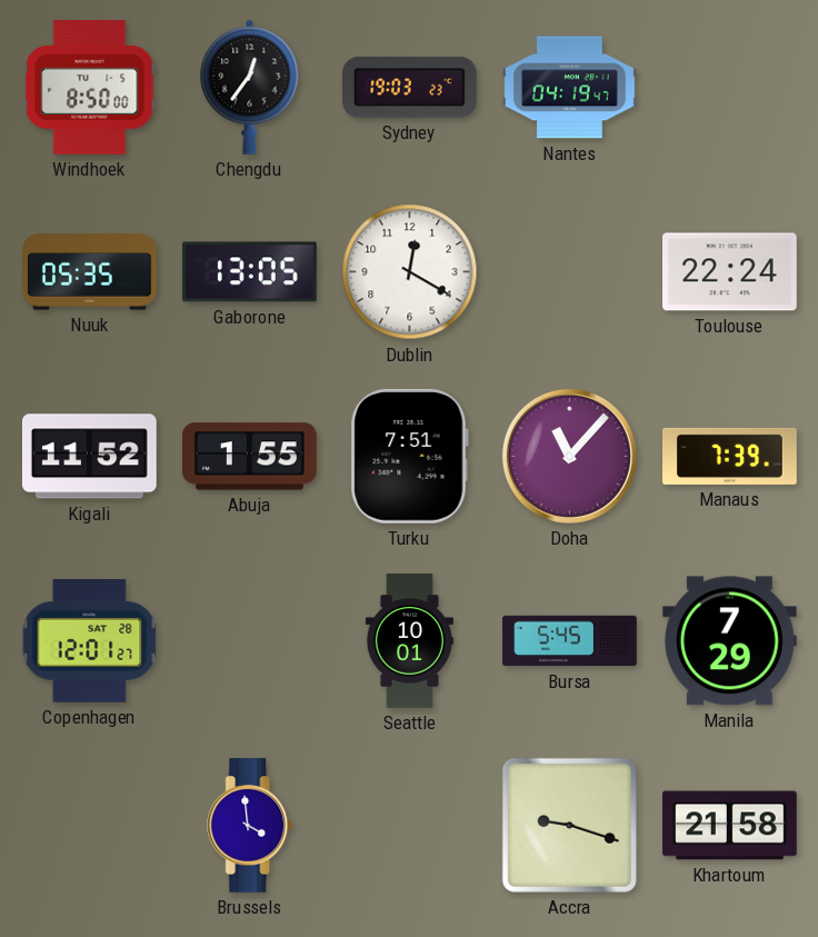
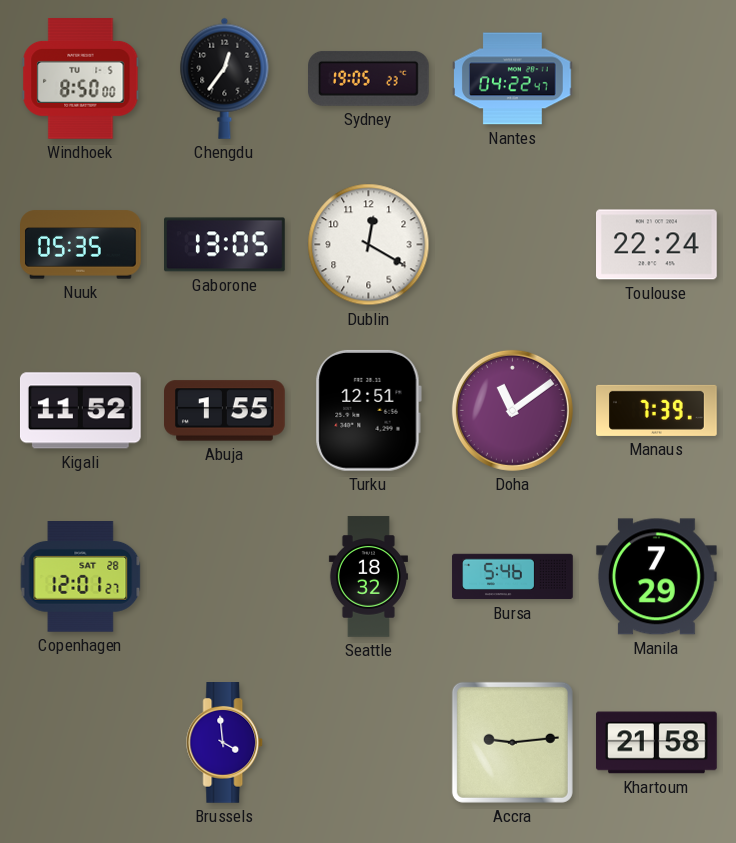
Sydney: 19:03 -> 19:05 (369, 78)
Nantes: 04:19 -> 04:22 (513, 79)
Turku: 7:51 -> 12:51 (368, 410)
Doha: 11:07 -> 11:09 (512, 410)
Seattle: 10:01 -> 18:32 (368, 577)
Bursa: 5:45 -> 5:46 (513, 577)
Accra: 9:18 -> 9:14 (512, 742)
